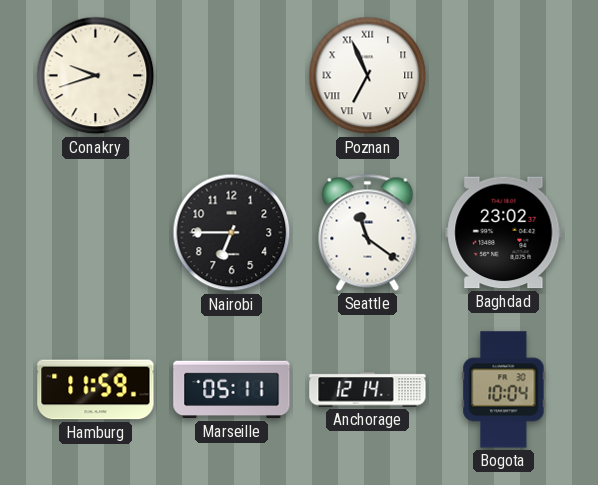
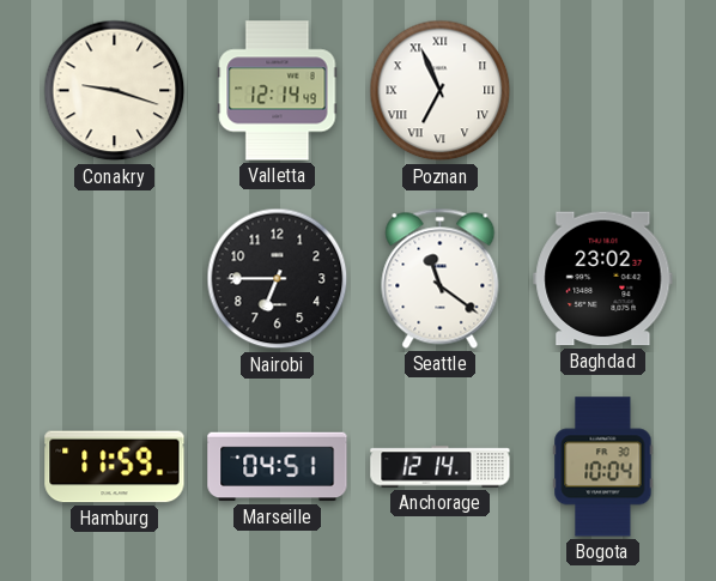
Conakry: 9:42 -> 9:18 (115, 91)
Valletta: none -> 12:14 (278, 91)
Marseille: 05:11 -> 04:51 (278, 467)
